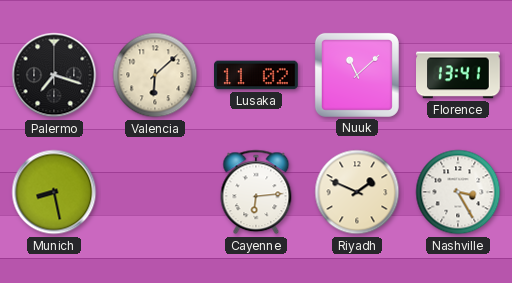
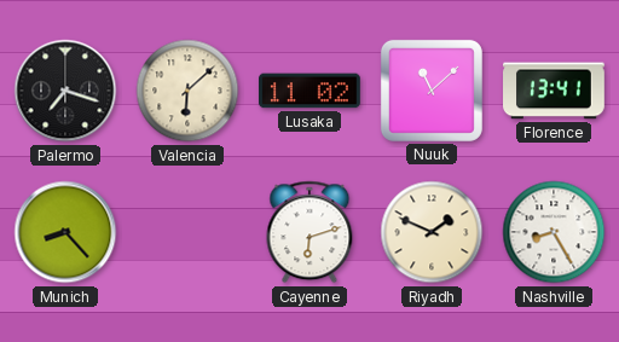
Munich: 8:28 -> 8:23 (65, 232)
Cayenne: 6:14 -> 6:12 (309, 232)
Nashville: 3:25 -> 8:25 (554, 232)
